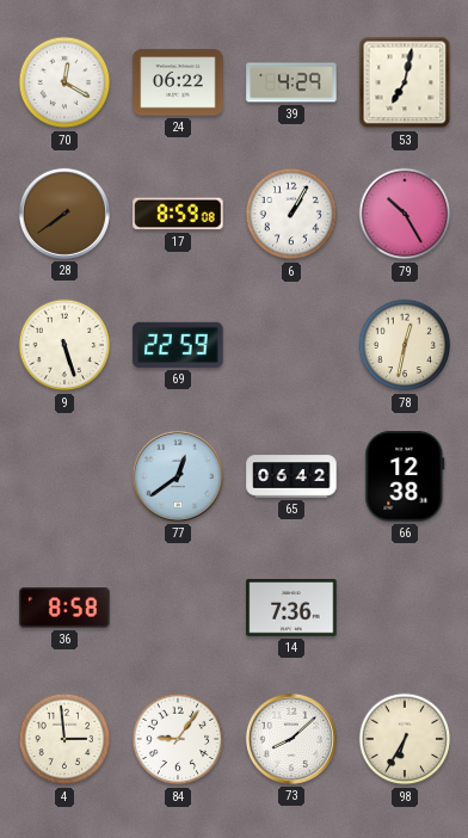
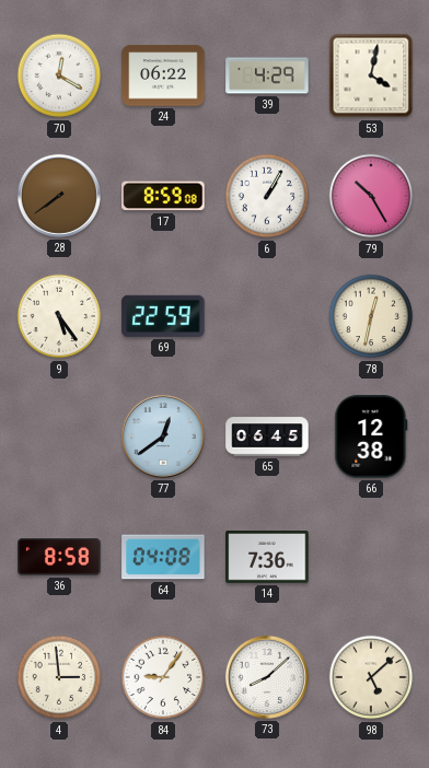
53: 7:02 -> 4:02 (371, 75)
9: 5:27 -> 5:24 (59, 316)
65: 06:42 -> 06:45 (267, 437)
64: none -> 04:08 (163, 557)
98: 6:35 -> 5:08 (371, 677)
